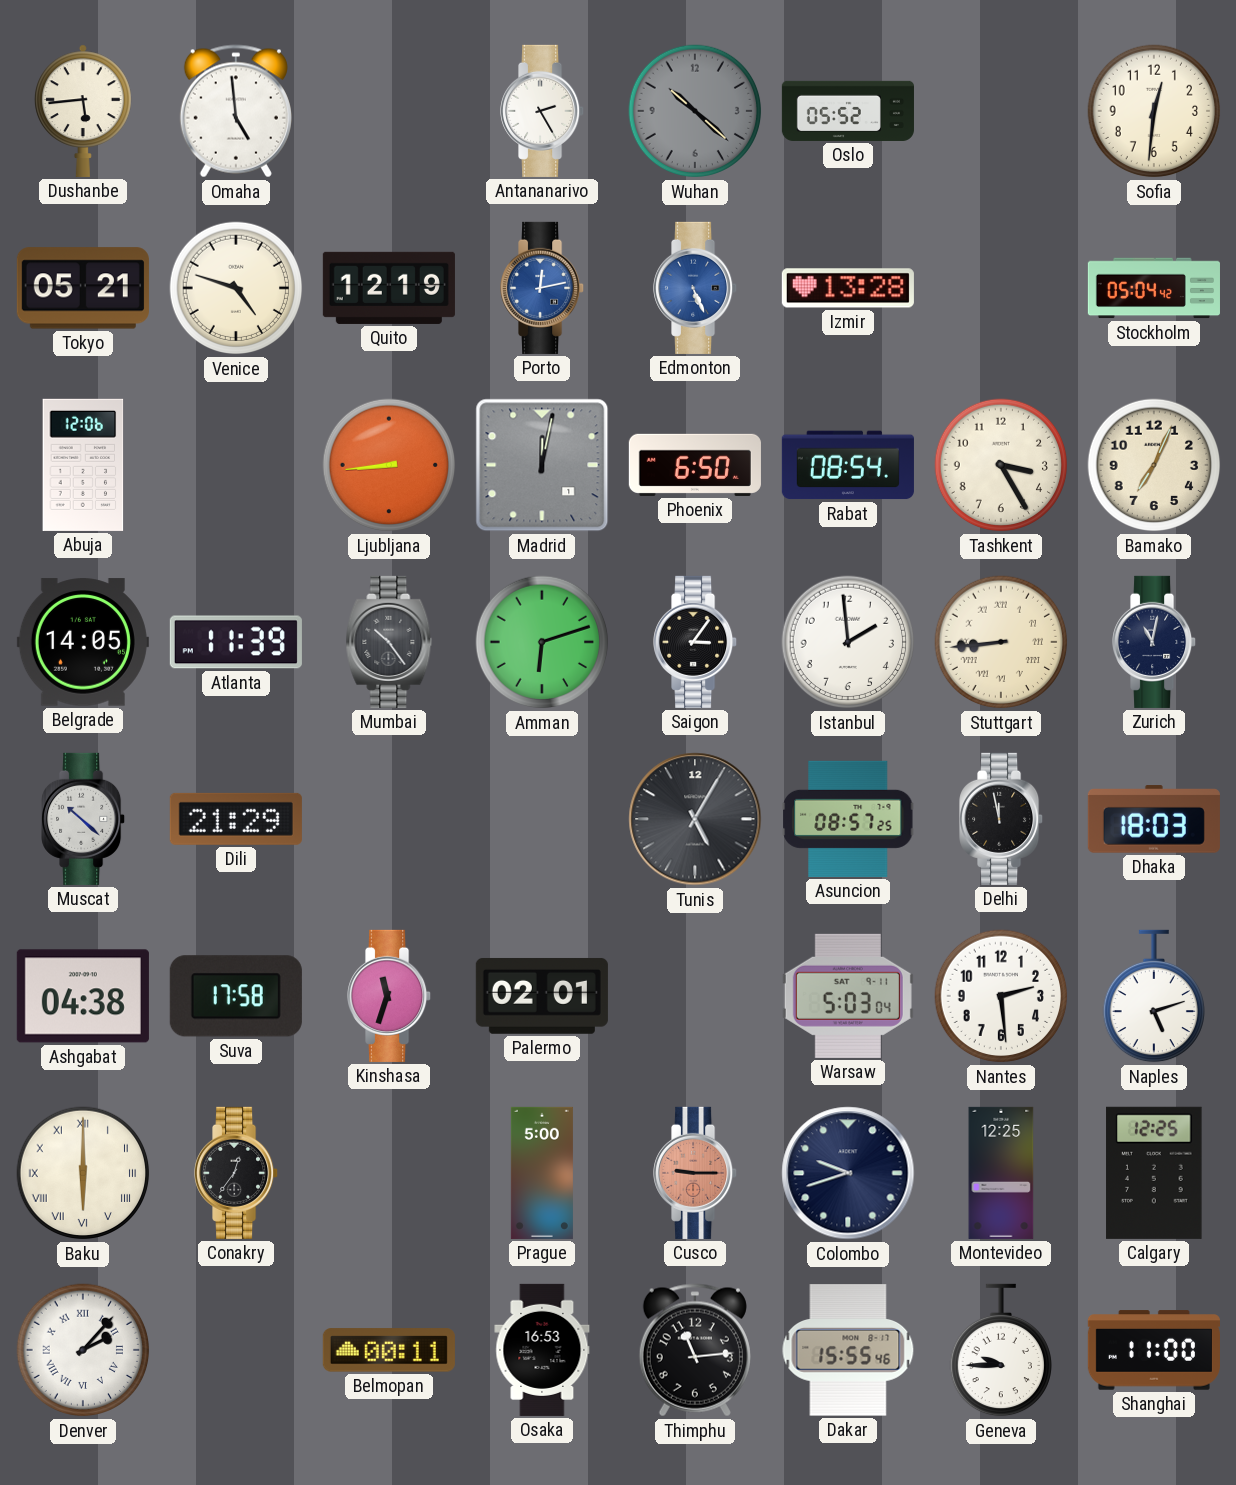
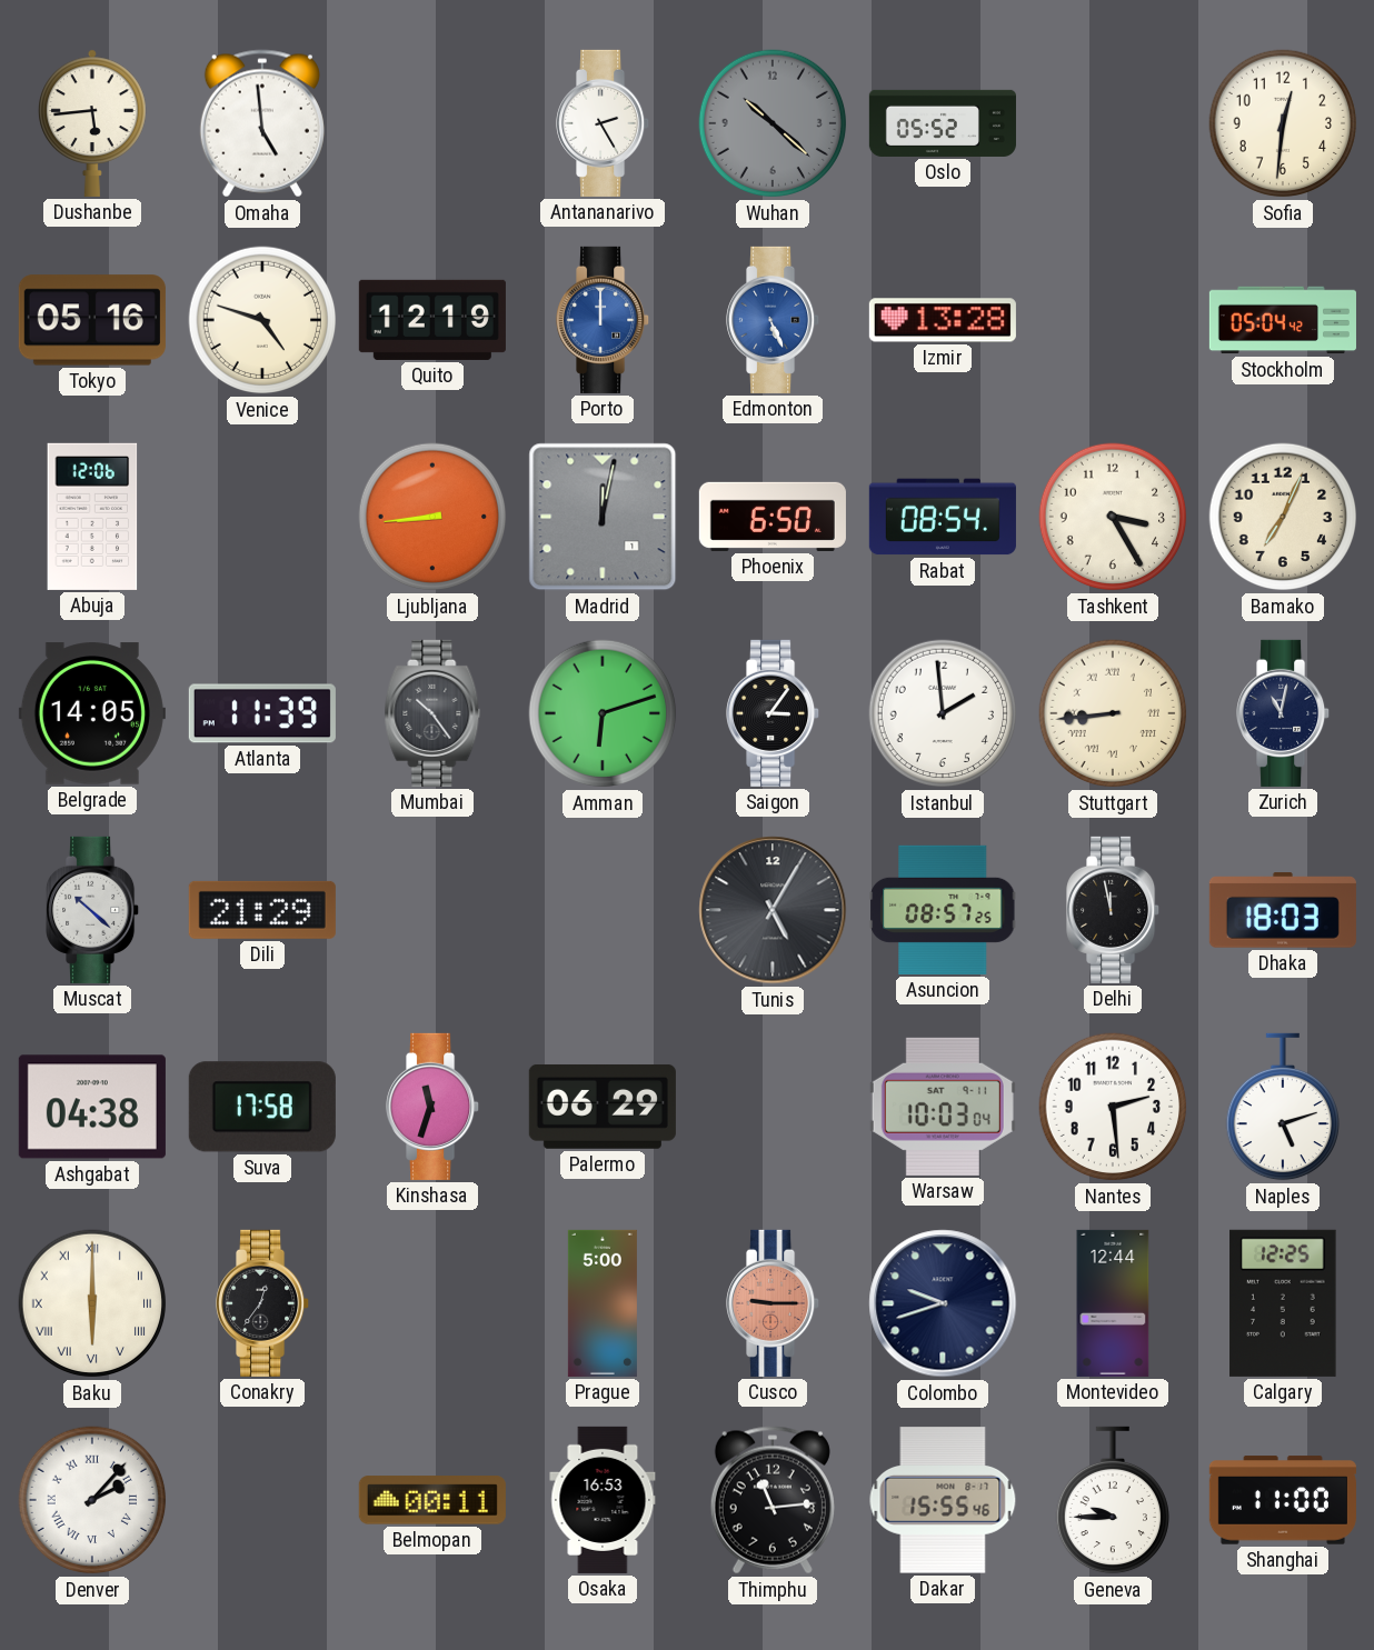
Tokyo: 05:21 -> 05:16 (92, 320)
Porto: 12:13 -> 12:00 (604, 320)
Palermo: 02:01 -> 06:29 (603, 1107)
Warsaw: 5:03 -> 10:03 (943, 1107)
Montevideo: 12:25 -> 12:44 (1113, 1303)
